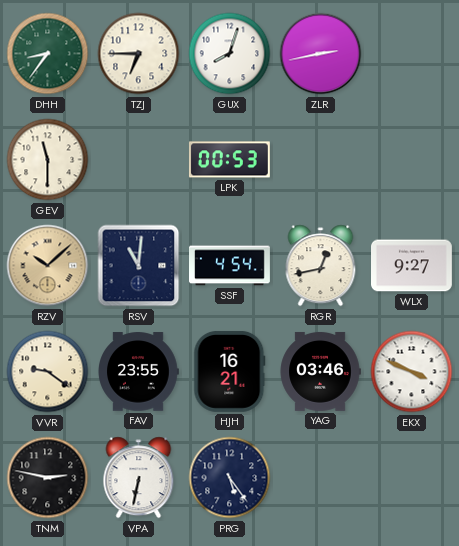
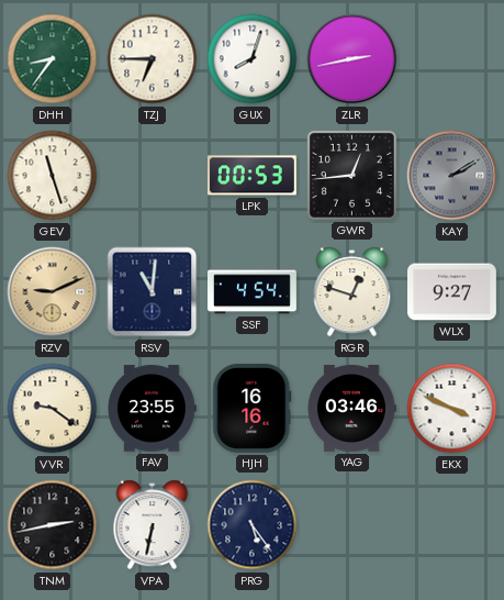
GEV: 11:30 -> 11:27 (53, 176)
GWR: none -> 12:44 (351, 175)
KAY: none -> 2:10 (452, 176)
RZV: 10:08 -> 9:11 (53, 292)
RGR: 12:43 -> 12:48 (352, 292)
HJH: 16:21 -> 16:16 (253, 408)
TNM: 2:47 -> 2:43 (53, 525)
